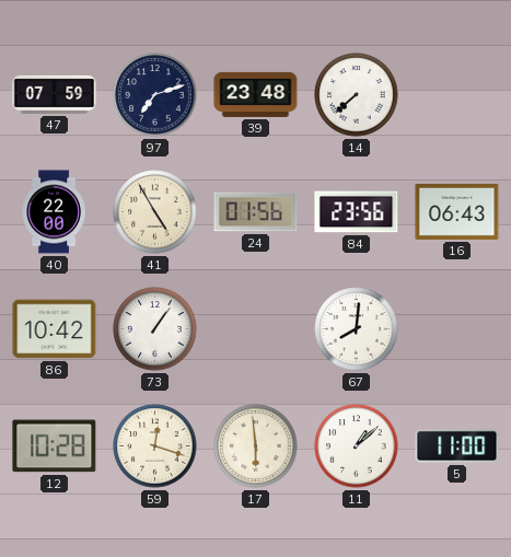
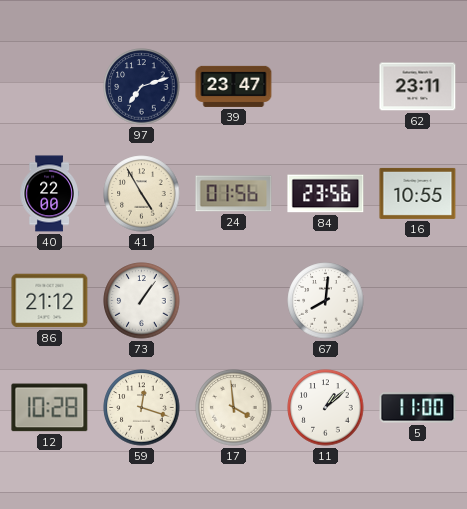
47: 07:59 -> none (55, 94)
39: 23:48 -> 23:47 (234, 86)
14: 7:38 -> none (357, 95)
62: none -> 23:11 (418, 87)
16: 06:43 -> 10:55 (418, 193)
86: 10:42 -> 21:12 (50, 301)
17: 5:59 -> 3:59 (234, 408)
